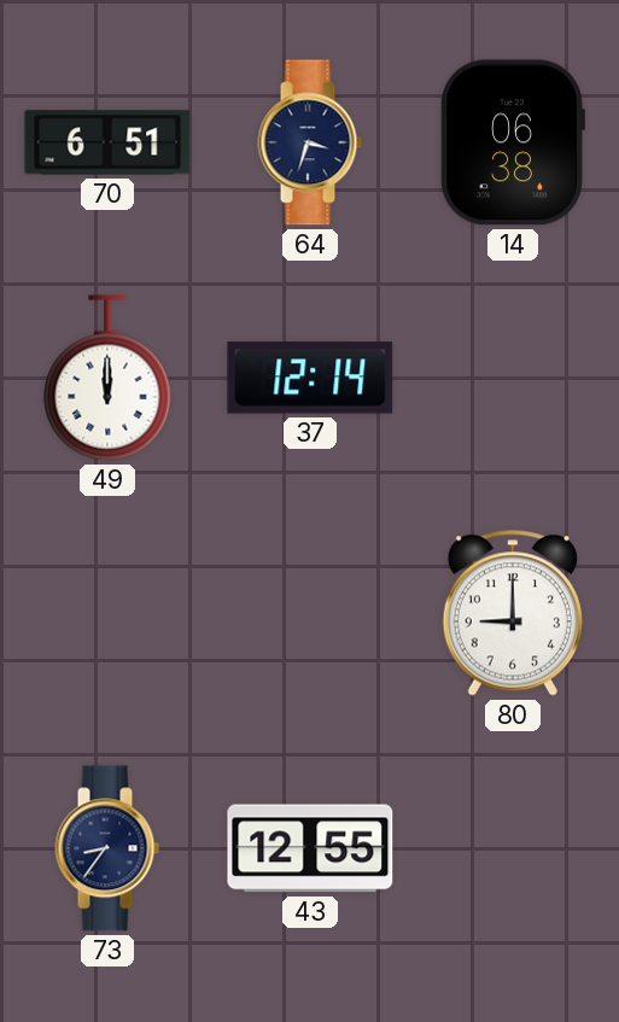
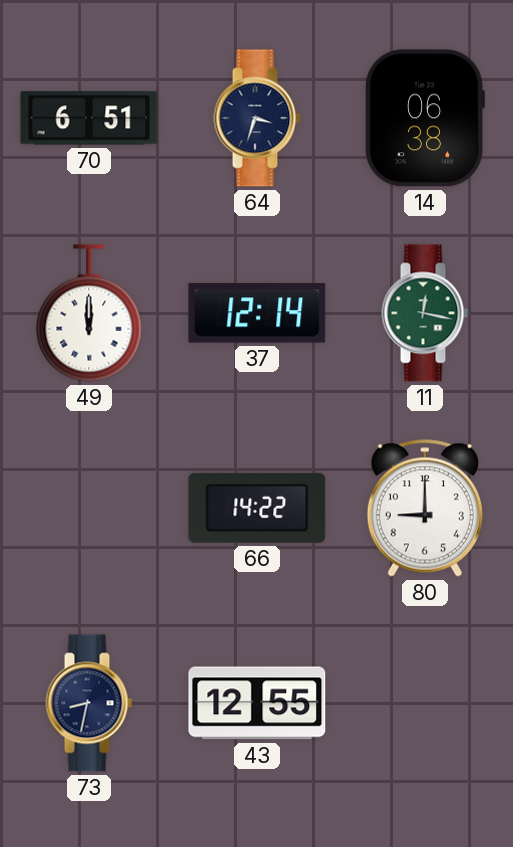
11: none -> 12:17 (425, 313)
66: none -> 14:22 (257, 508)
73: 8:36 -> 8:32 (89, 703)
